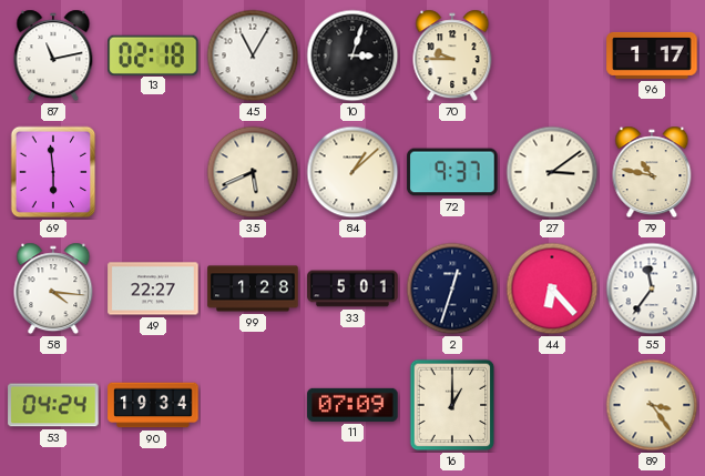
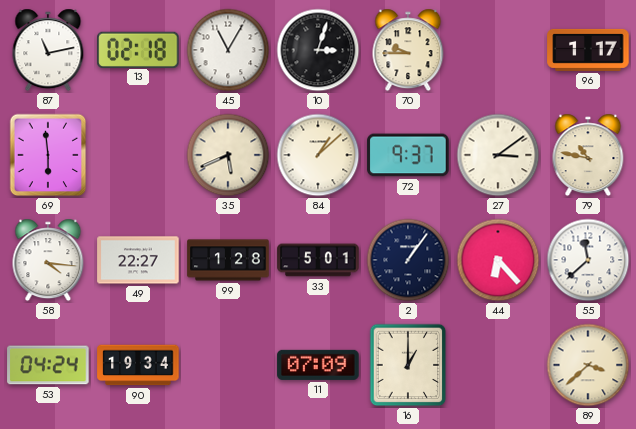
2: 12:33 -> 1:06 (408, 260)
55: 11:36 -> 11:38 (588, 260)
89: 3:24 -> 3:38 (588, 365)
